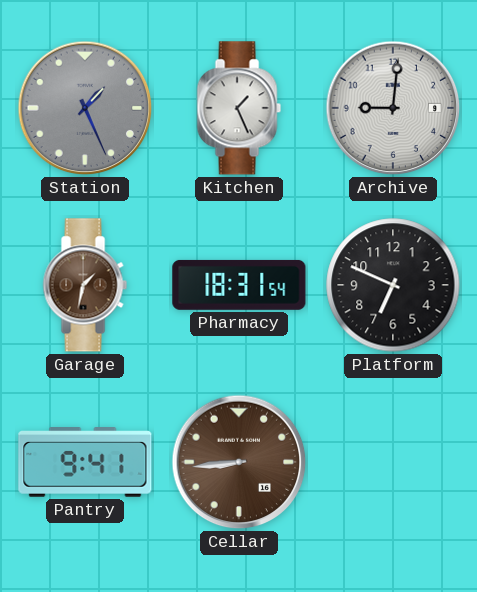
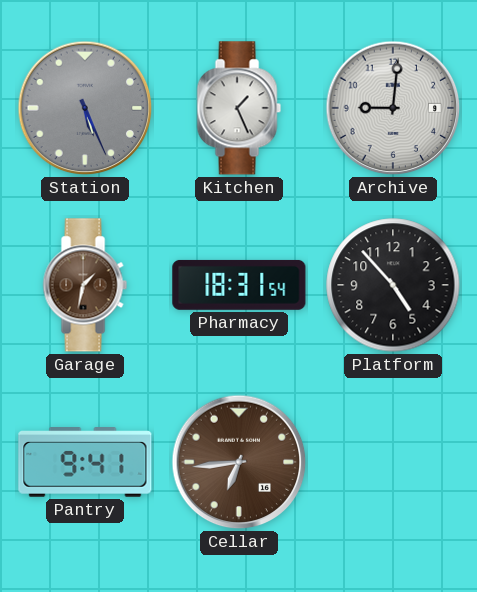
Station: 1:26 -> 5:26 (85, 108)
Platform: 6:49 -> 4:53 (393, 285)
Cellar: 8:44 -> 6:44 (239, 462)
